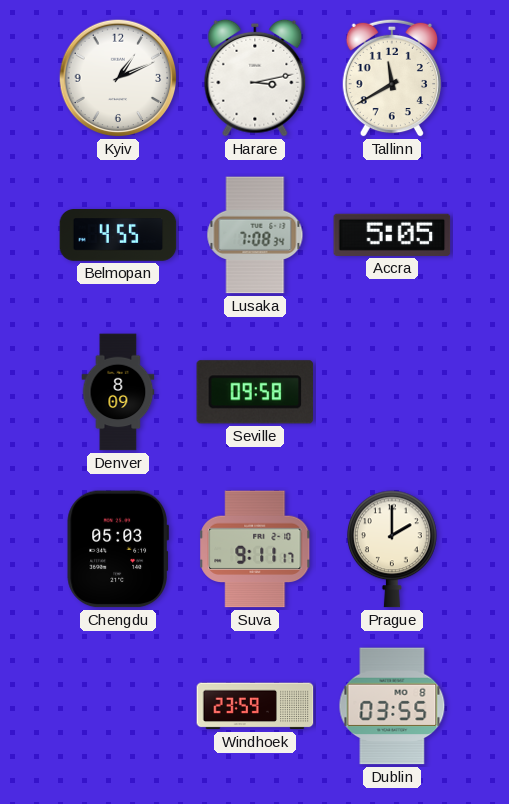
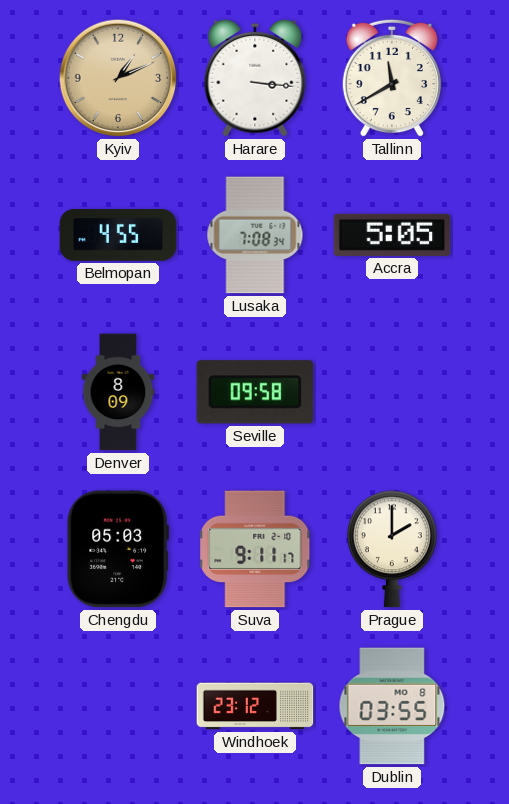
Kyiv dial: white -> champagne (118, 78)
Harare: 3:13 -> 3:16 (255, 78)
Windhoek: 23:59 -> 23:12 (255, 706)
